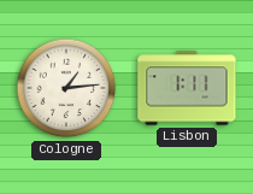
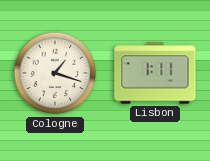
Cologne: 1:14 -> 1:18 (55, 73)
